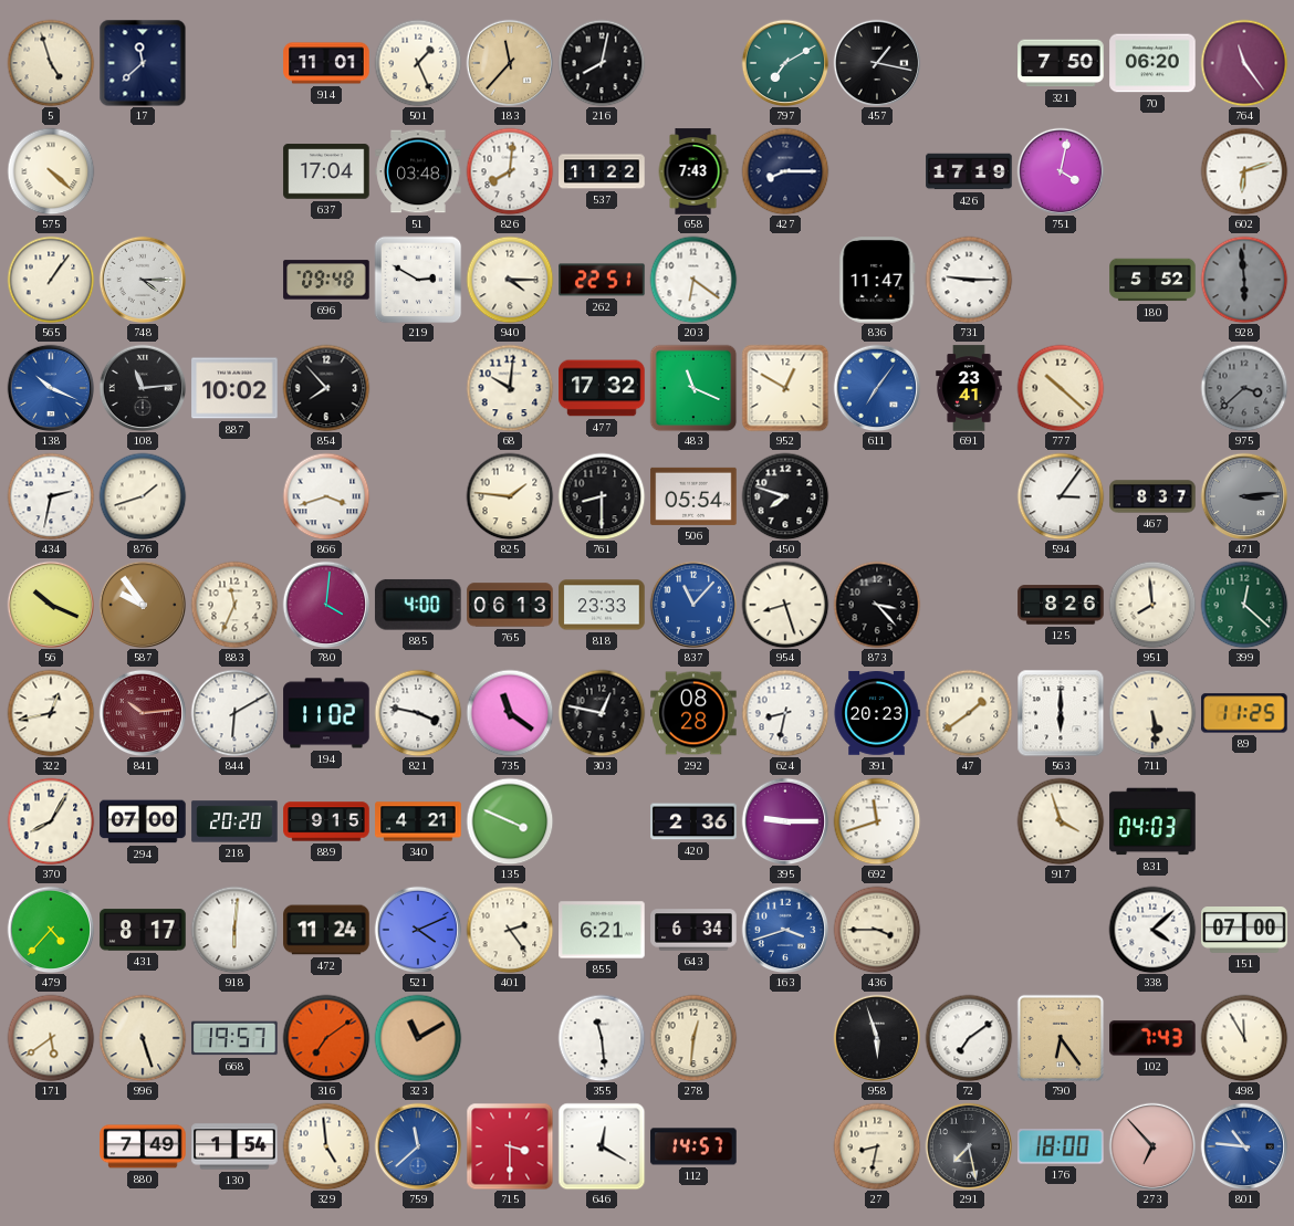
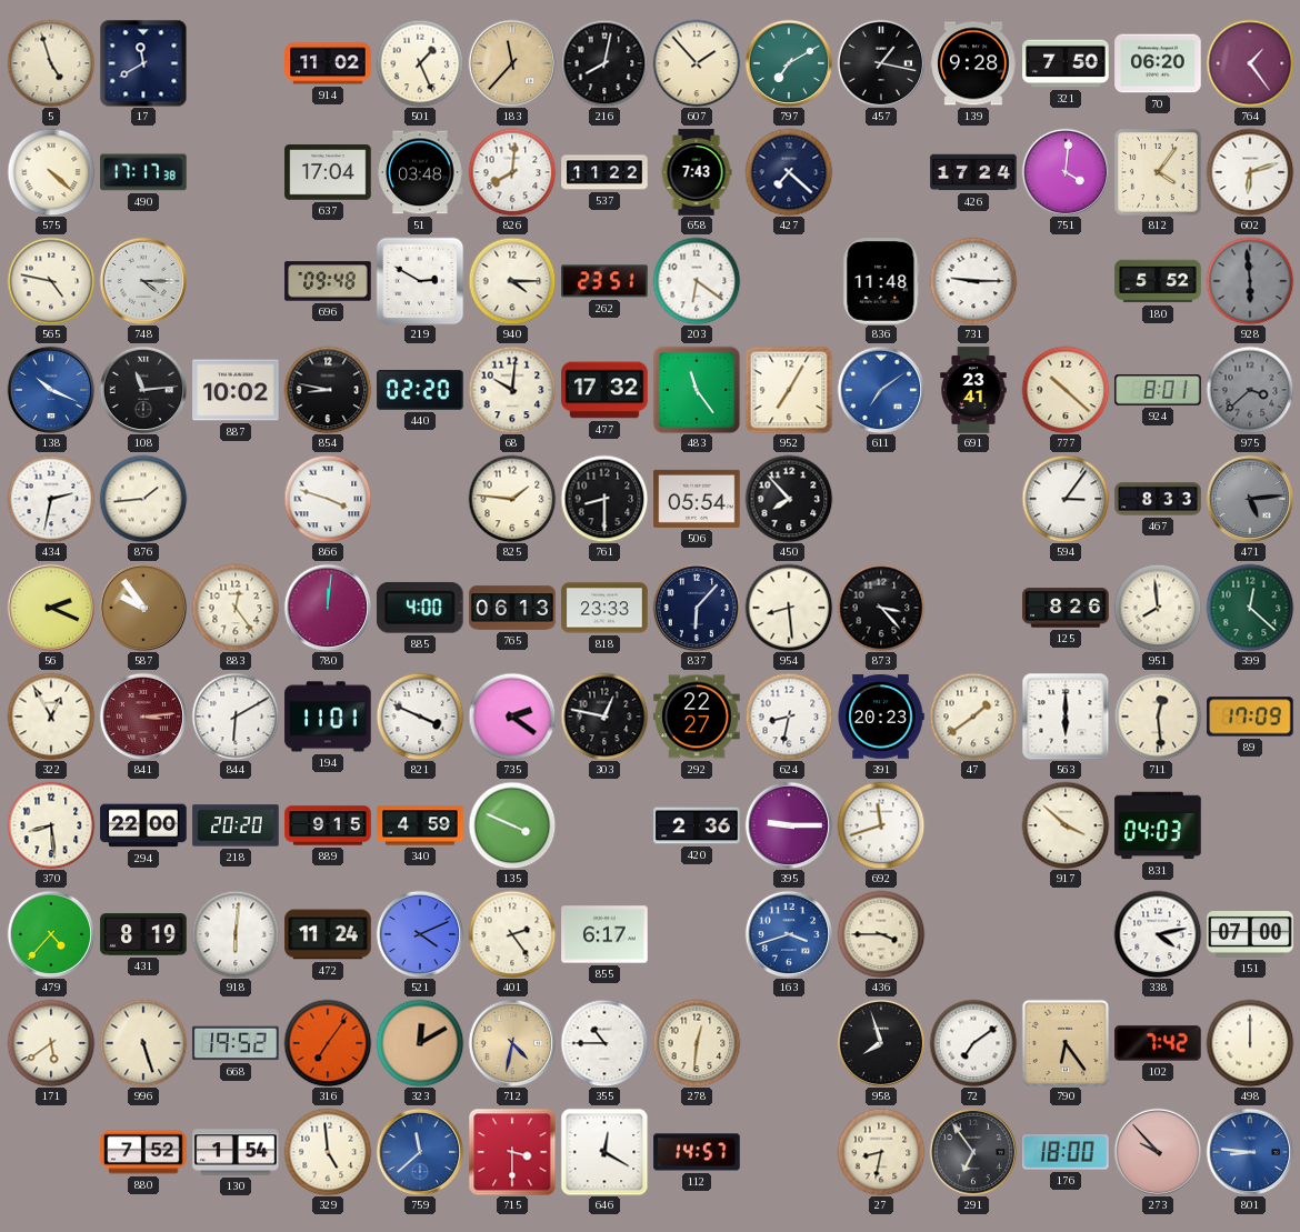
17: 11:38 -> 11:40 (143, 63)
914: 11:01 -> 11:02 (328, 63)
607: none -> 1:53 (697, 63)
139: none -> 9:28 (973, 63)
764: 11:24 -> 1:24 (1250, 63)
490: none -> 17:17 (143, 172)
427: 8:15 -> 7:22 (789, 172)
426: 17:19 -> 17:24 (973, 172)
751: 4:02 -> 4:01 (1066, 172)
812: none -> 4:06 (1158, 172)
565: 1:06 -> 4:47 (51, 281)
262: 22:51 -> 23:51 (604, 281)
836: 11:47 -> 11:48 (881, 281)
854: 7:53 -> 8:47 (328, 390)
440: none -> 02:20 (420, 390)
483: 11:19 -> 11:24 (697, 390)
952: 12:50 -> 7:05 (789, 390)
611: 7:06 -> 7:09 (881, 390)
924: none -> 8:01 (1158, 390)
876: 1:42 -> 1:44 (143, 499)
866: 3:42 -> 3:48 (328, 499)
450: 7:48 -> 7:53 (789, 499)
467: 8:37 -> 8:33 (1158, 499)
471: 3:14 -> 5:14 (1250, 499)
56: 10:19 -> 2:19 (51, 608)
883: 11:34 -> 12:24 (236, 608)
780: 4:01 -> 12:01 (328, 608)
837: 11:07 -> 6:07 (697, 608)
837 dial: blue -> navy (697, 608)
954: 8:27 -> 8:29 (789, 608)
322: 12:43 -> 12:55 (51, 717)
841: 10:14 -> 3:14 (143, 717)
194: 11:02 -> 11:01 (328, 717)
821: 3:47 -> 3:49 (420, 717)
735: 11:21 -> 2:21 (512, 717)
292: 08:28 -> 22:27 (697, 717)
711: 5:29 -> 12:29 (1158, 717)
89: 11:25 -> 17:09 (1250, 717)
370: 8:05 -> 8:29 (51, 825)
294: 07:00 -> 22:00 (143, 825)
340: 4:21 -> 4:59 (420, 825)
917: 3:57 -> 3:52 (1066, 825)
431: 8:17 -> 8:19 (143, 934)
855: 6:21 -> 6:17 (604, 934)
643: 6:34 -> none (693, 930)
338: 4:08 -> 4:13 (1158, 934)
668: 19:57 -> 19:52 (236, 1043)
316: 7:09 -> 7:06 (328, 1043)
323: 11:10 -> 12:10 (420, 1043)
712: none -> 4:32 (512, 1043)
355: 11:29 -> 10:45 (604, 1043)
958: 5:57 -> 7:57 (881, 1043)
102: 7:43 -> 7:42 (1158, 1043)
498: 11:55 -> 12:00 (1250, 1043)
880: 7:49 -> 7:52 (143, 1152)
291: 7:28 -> 6:54 (973, 1152)
273: 6:53 -> 9:53 (1158, 1152)
801: 10:46 -> 8:46 (1250, 1152)
